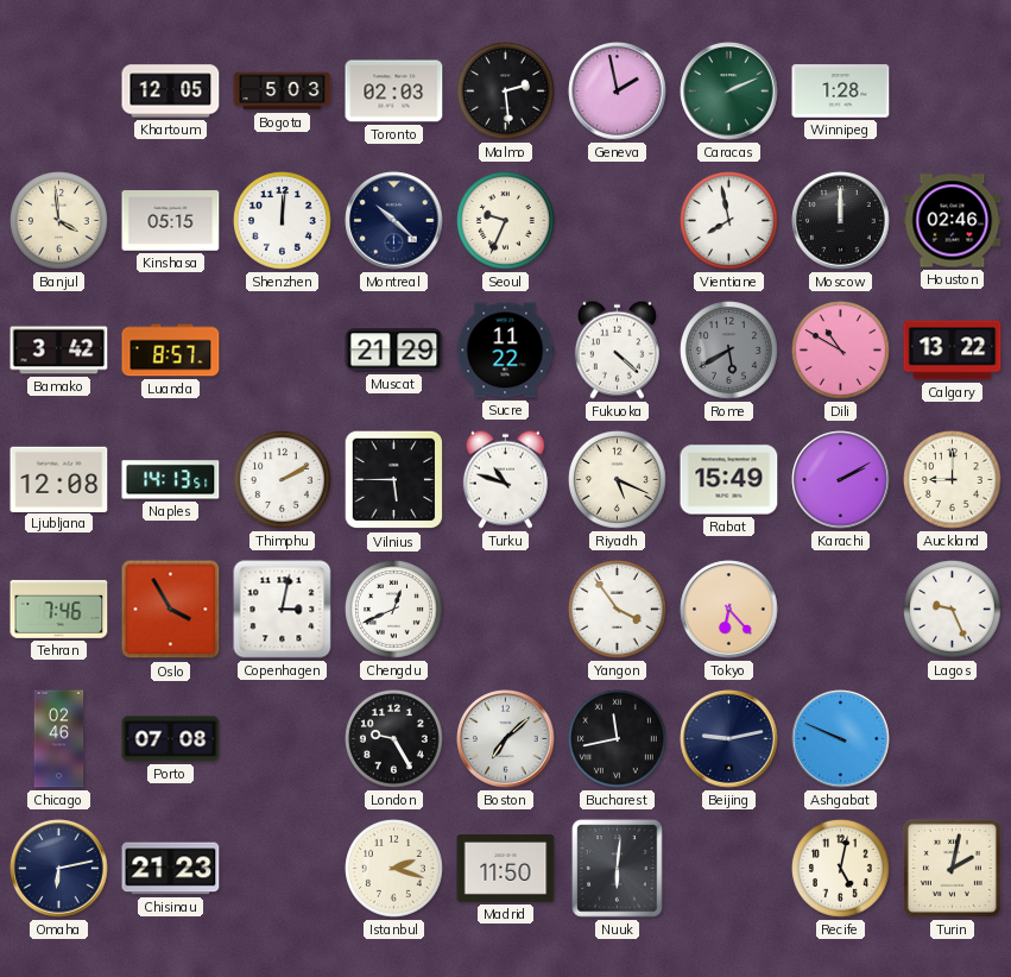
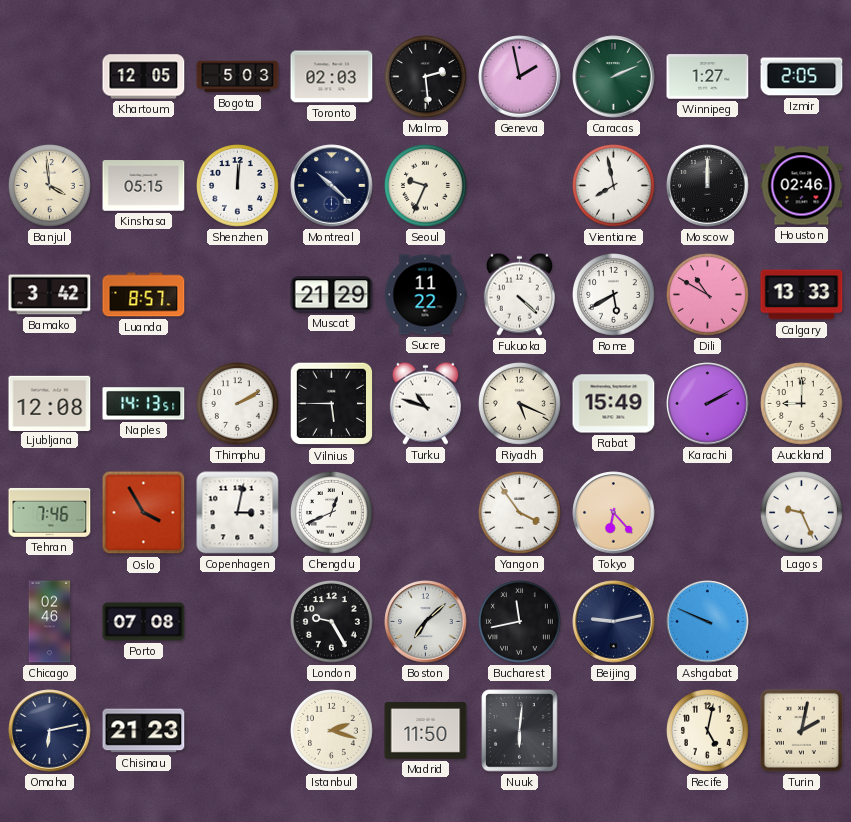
Winnipeg: 1:28 -> 1:27 (708, 77)
Izmir: none -> 2:05 (802, 77)
Rome dial: grey -> white (614, 295)
Calgary: 13:22 -> 13:33 (802, 295)
